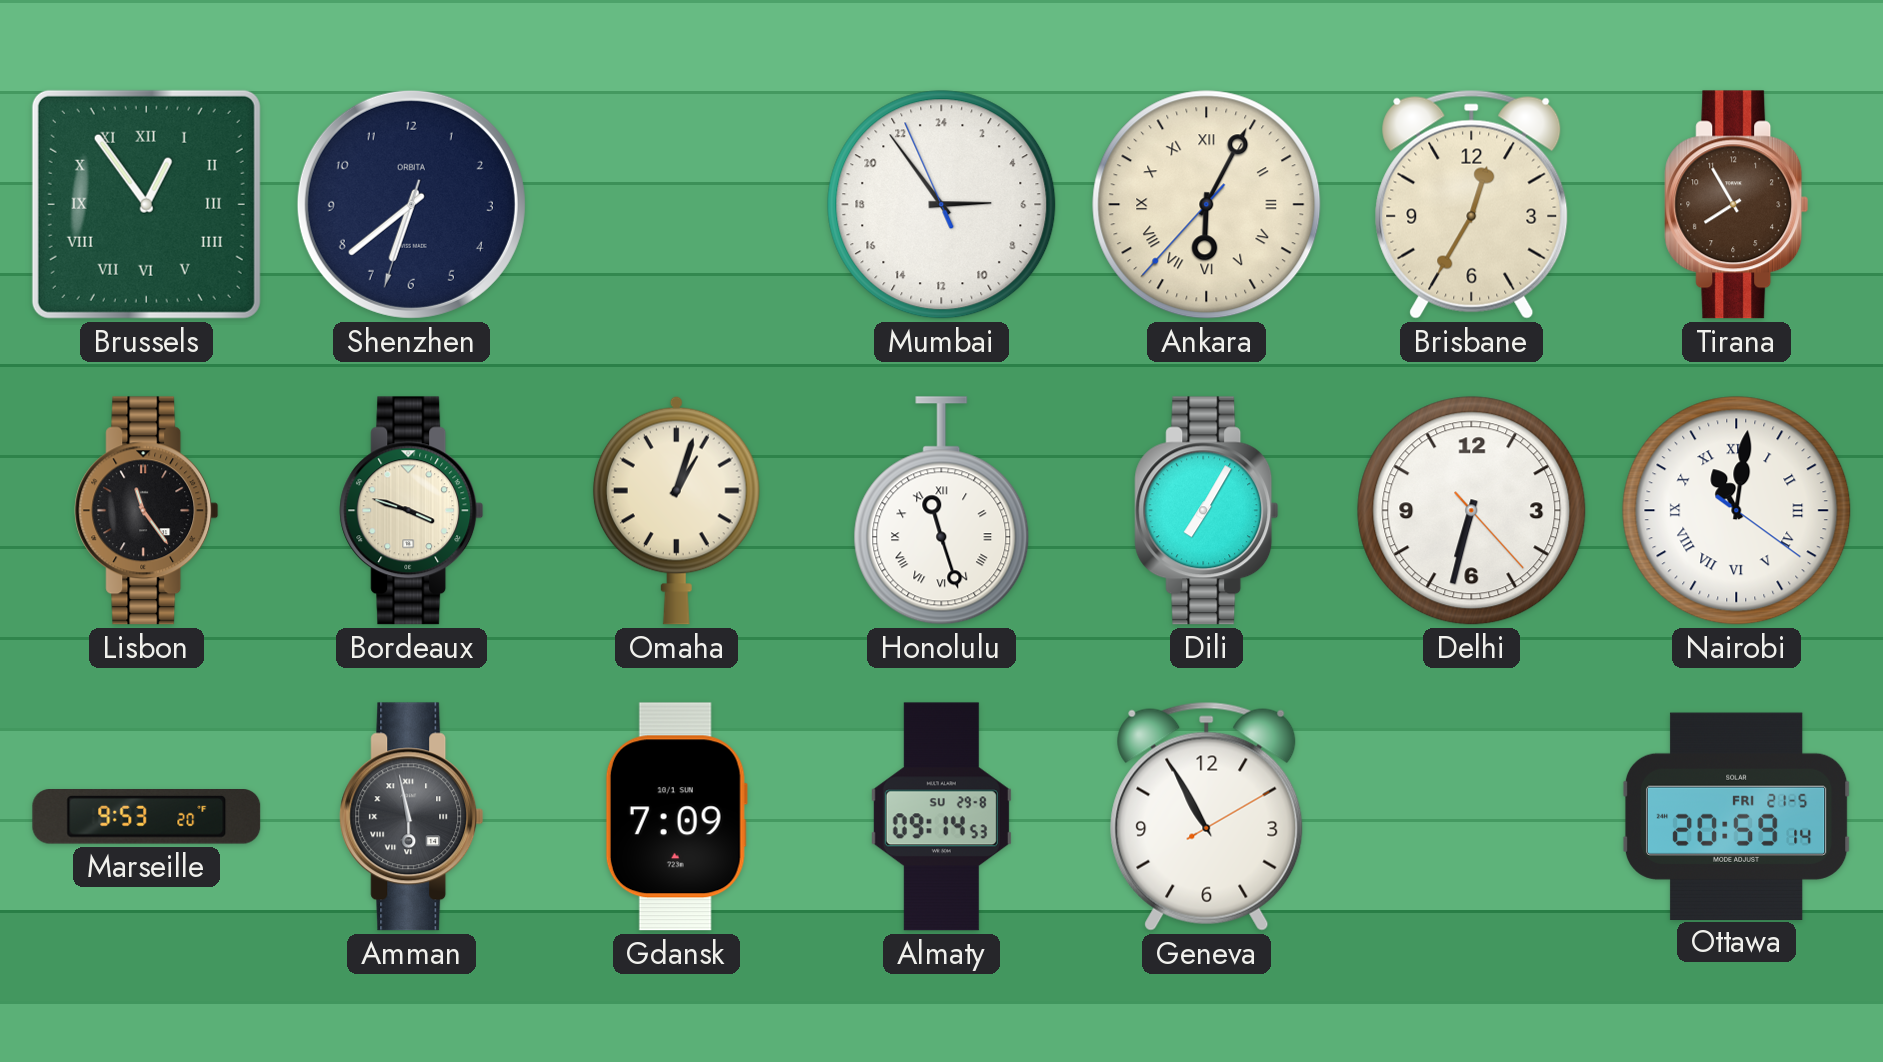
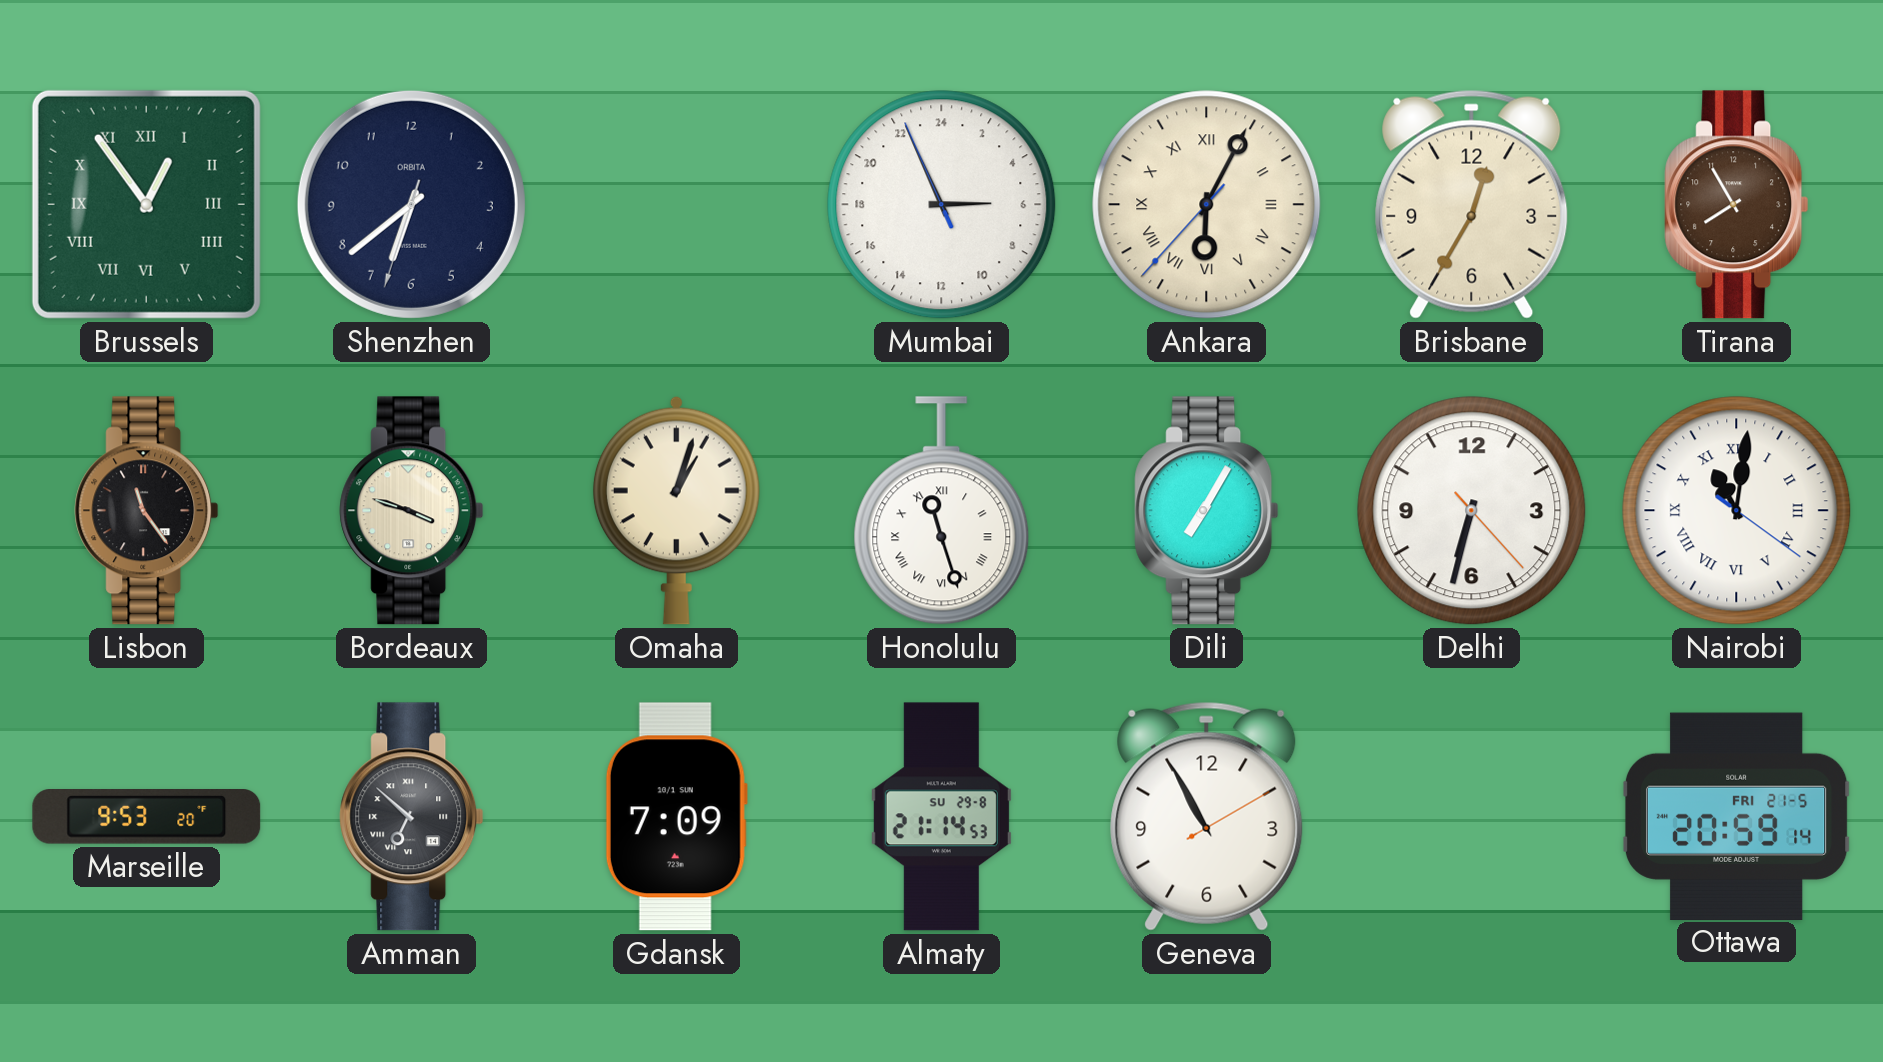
Mumbai: 5:53 -> 5:55 (942, 205)
Amman: 5:58 -> 6:52 (412, 817)
Almaty: 09:14 -> 21:14 (941, 817)
